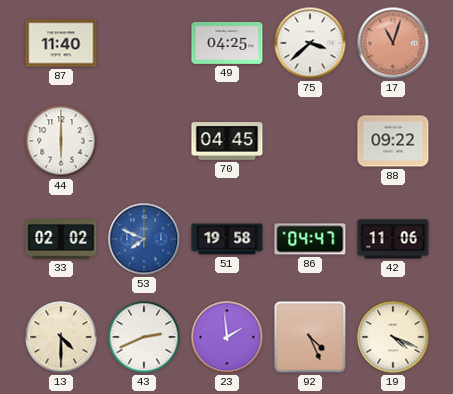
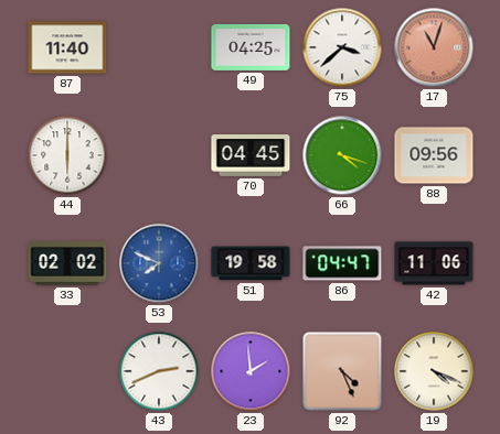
66: none -> 4:18 (342, 155)
88: 09:22 -> 09:56 (434, 155)
13: 4:30 -> none (61, 337)
